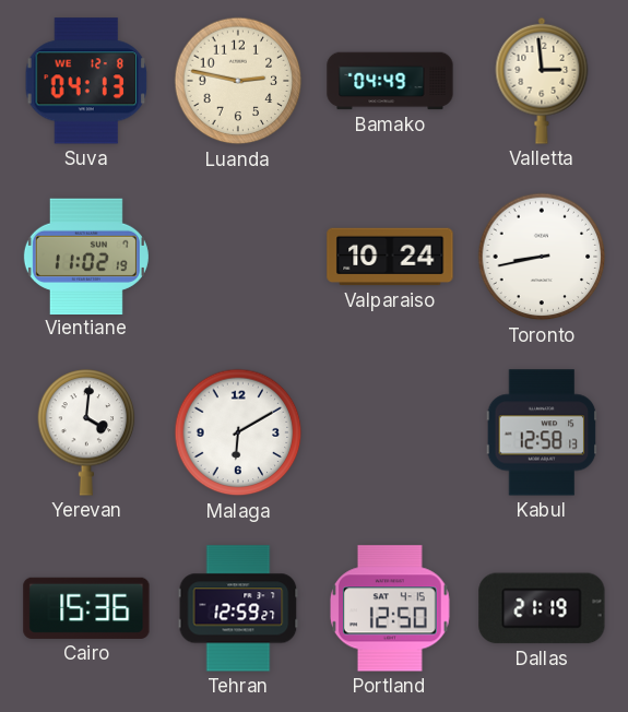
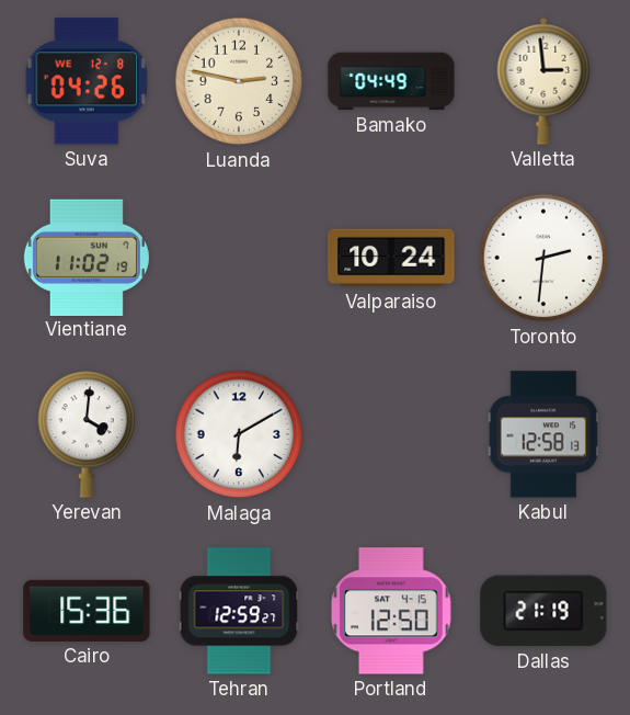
Suva: 04:13 -> 04:26 (87, 81)
Toronto: 8:43 -> 2:31 (543, 258)
